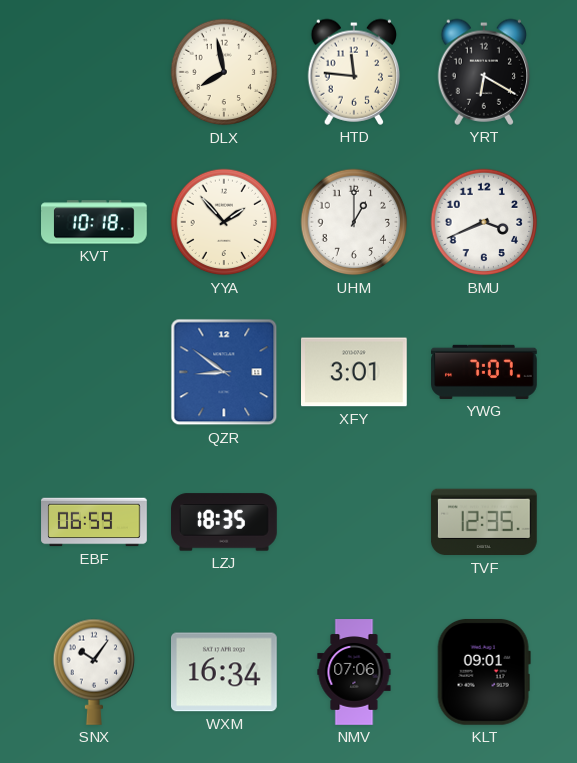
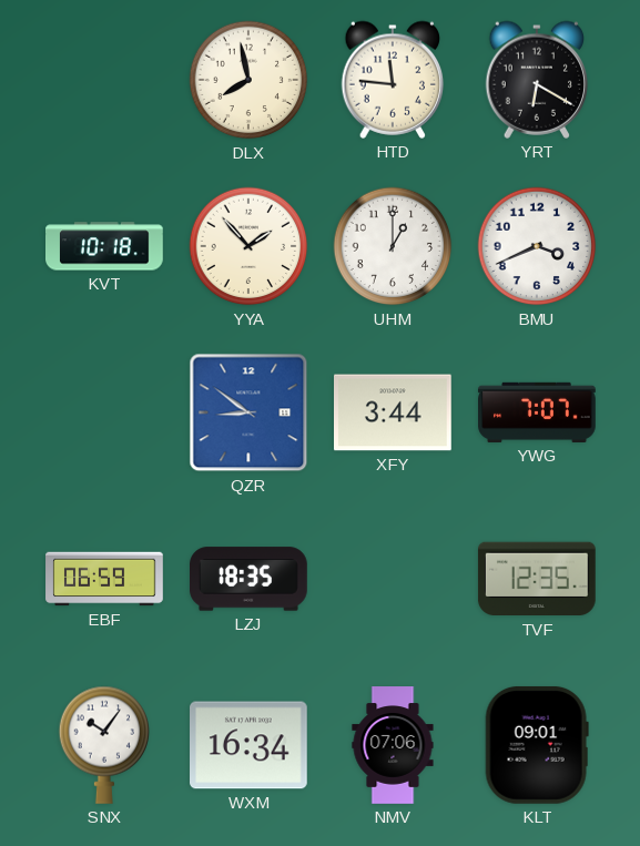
XFY: 3:01 -> 3:44 (394, 412)
